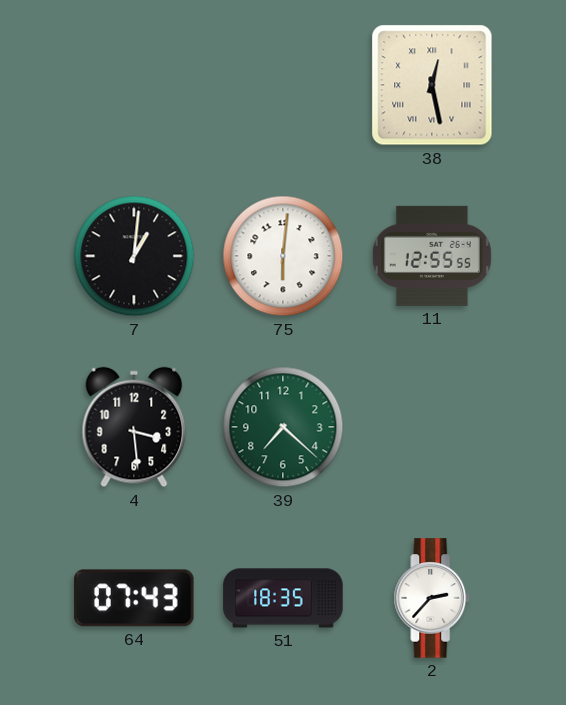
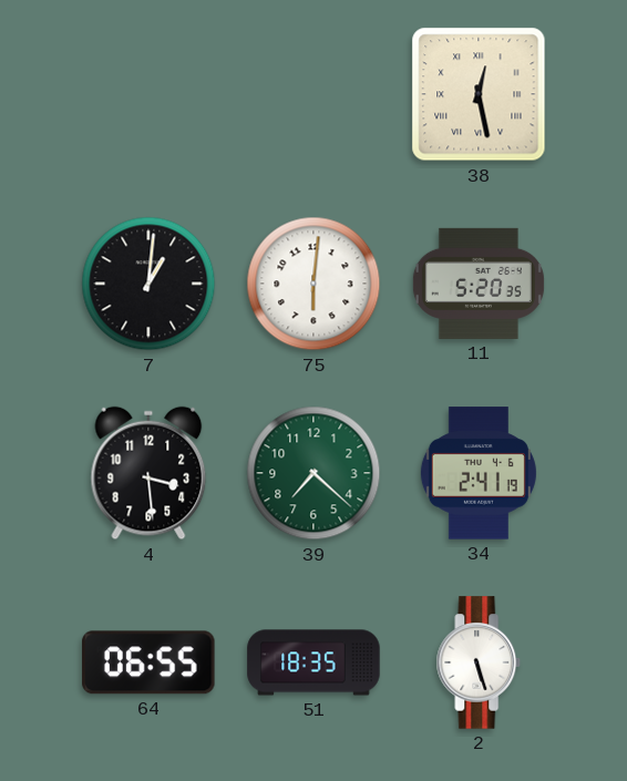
11: 12:55 -> 5:20 (479, 284)
34: none -> 2:41 (479, 473)
64: 07:43 -> 06:55 (148, 662)
2: 2:37 -> 5:27 (479, 662)
